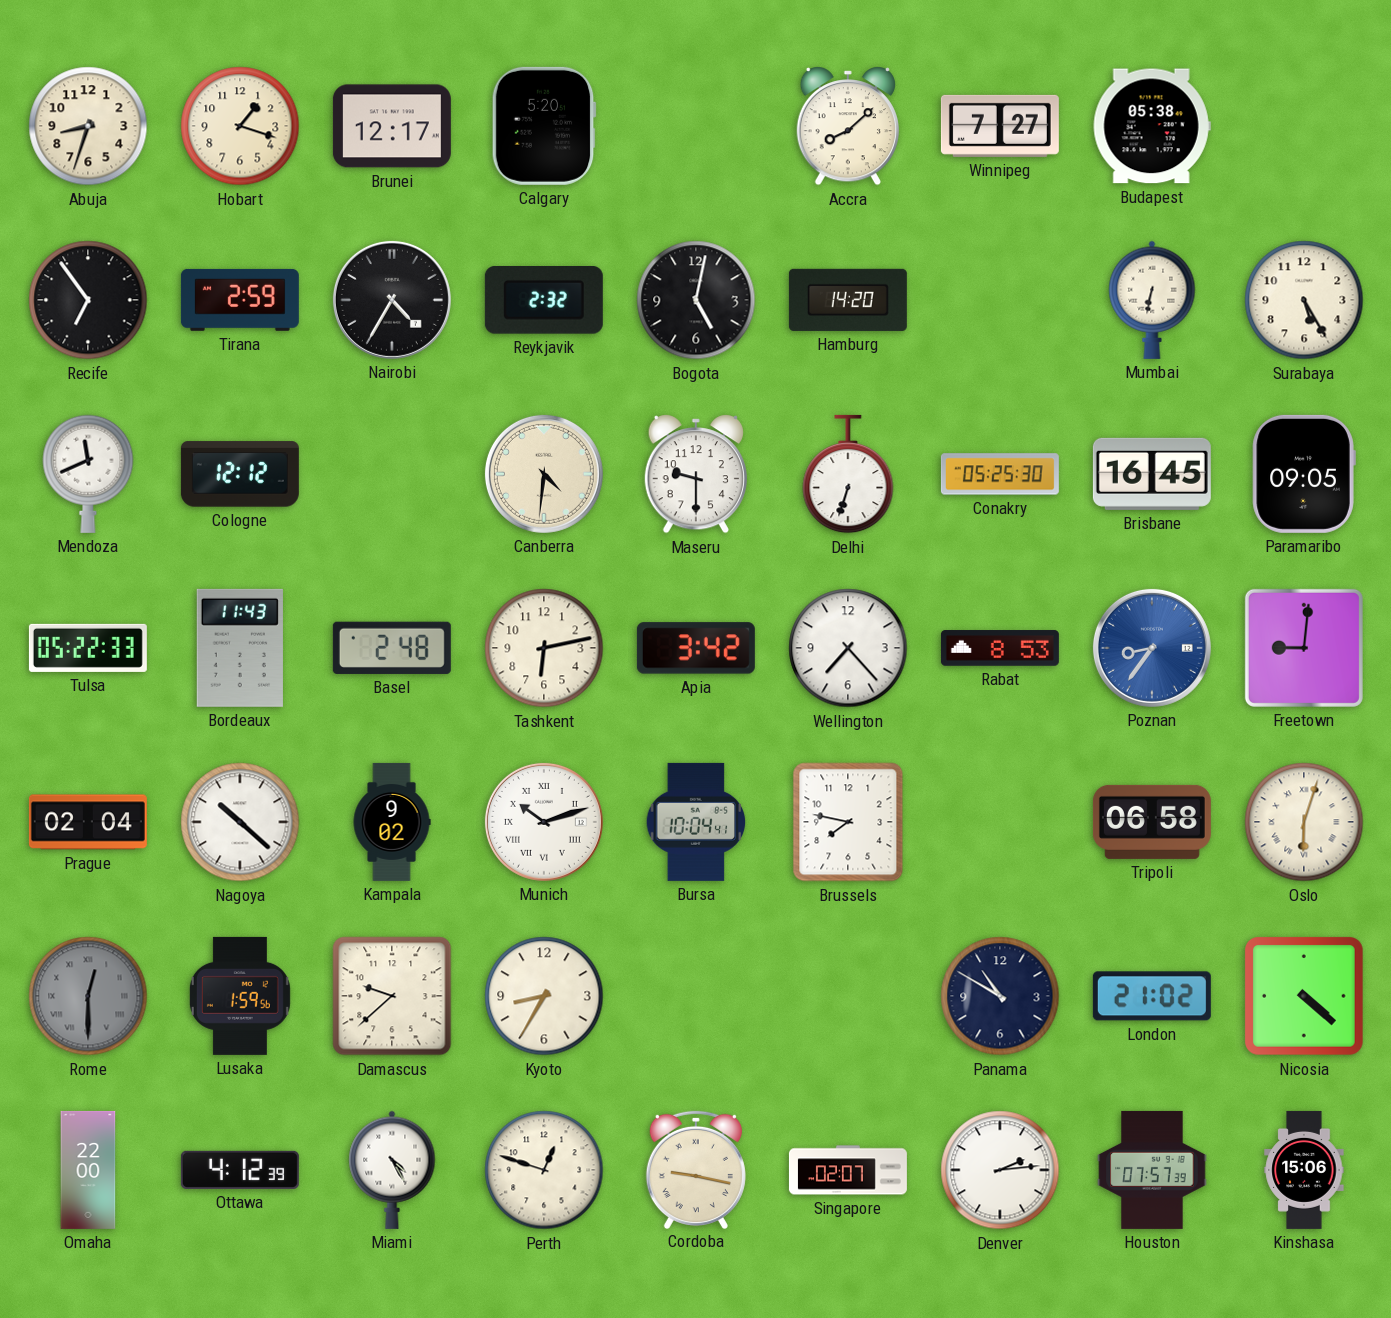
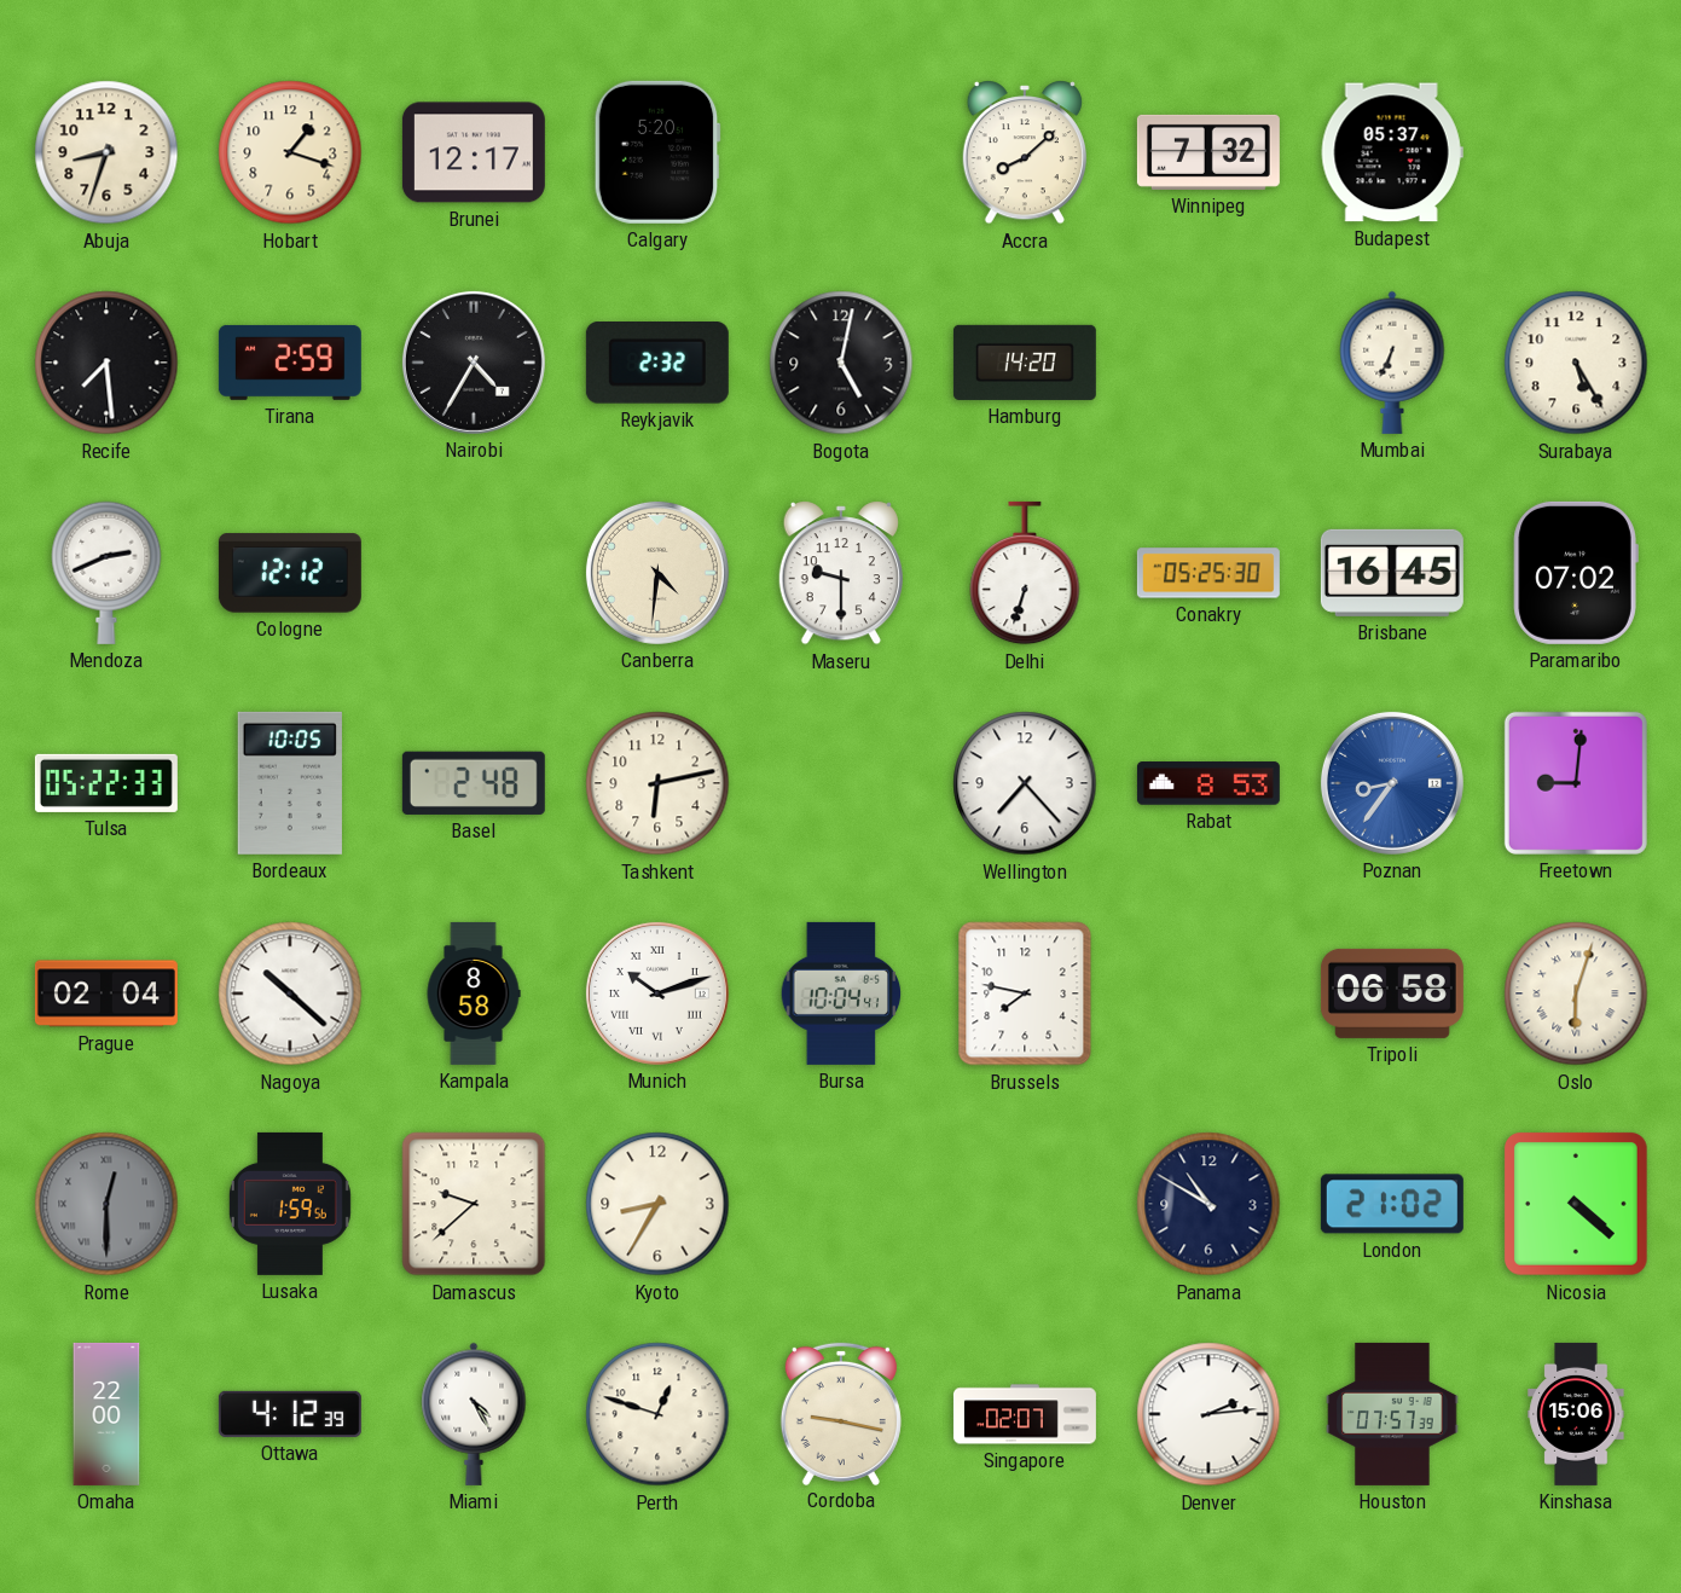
Winnipeg: 7:27 -> 7:32 (1208, 152)
Budapest: 05:38 -> 05:37 (1392, 152)
Recife: 6:54 -> 7:29 (106, 363)
Mumbai: 6:32 -> 6:34 (1392, 363)
Mendoza: 11:41 -> 2:41 (106, 573)
Paramaribo: 09:05 -> 07:02 (1576, 573)
Bordeaux: 11:43 -> 10:05 (290, 783)
Apia: 3:42 -> none (696, 648)
Kampala: 9:02 -> 8:58 (474, 994)
